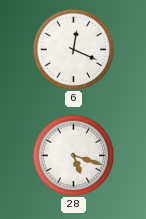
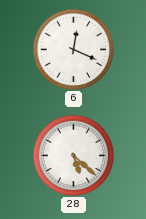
28: 5:18 -> 5:22 (73, 155)
